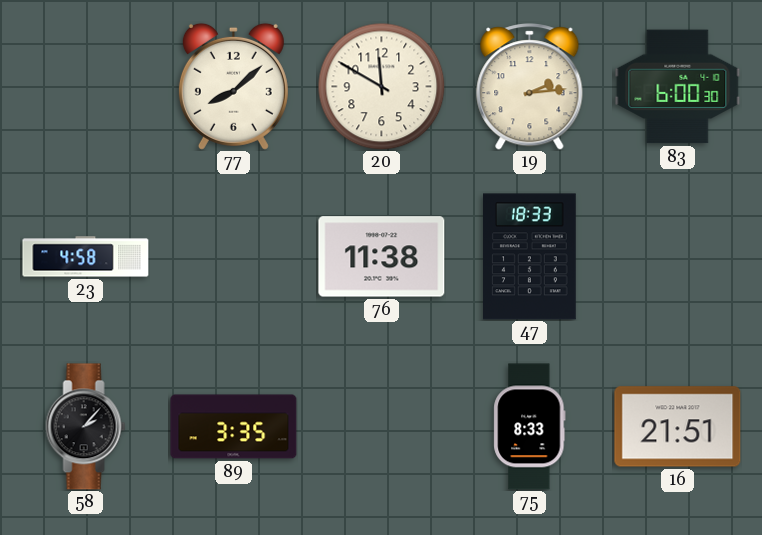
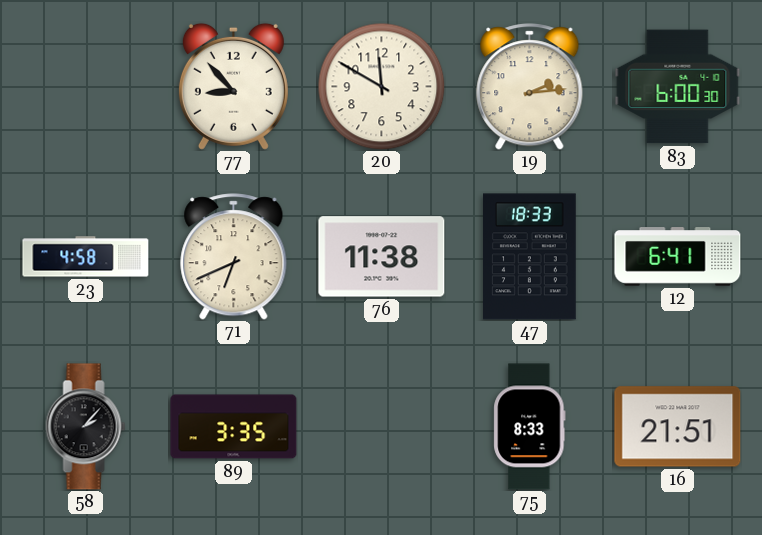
77: 8:08 -> 8:53 (233, 86)
71: none -> 6:41 (234, 257)
12: none -> 6:41 (678, 257)
